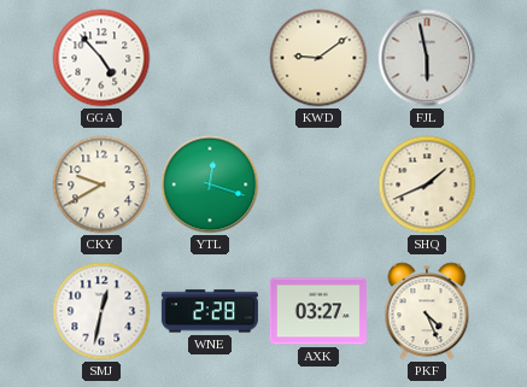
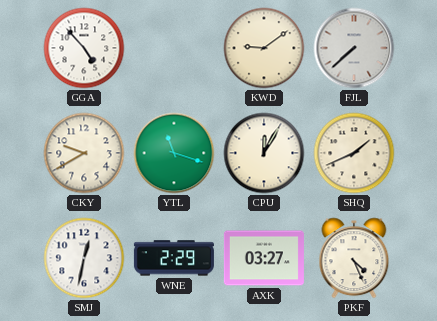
FJL: 5:58 -> 7:38 (354, 48)
YTL: 12:18 -> 11:18 (174, 153)
CPU: none -> 12:05 (264, 153)
WNE: 2:28 -> 2:29 (174, 258)
